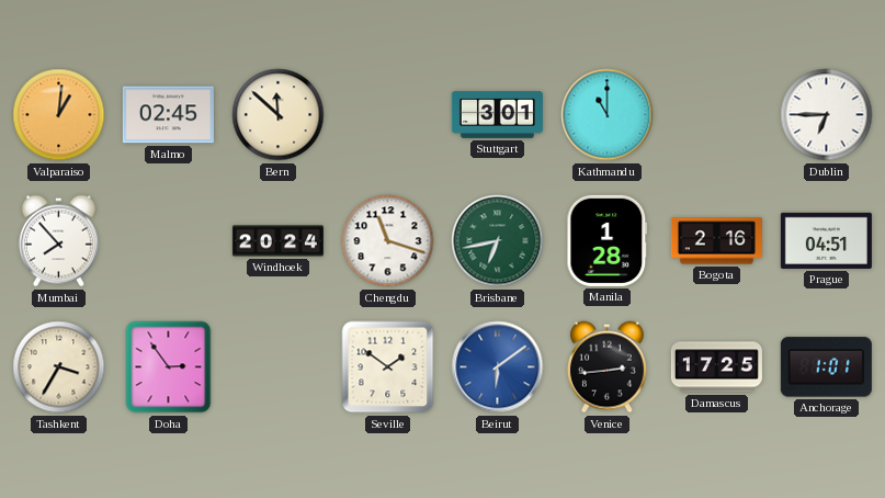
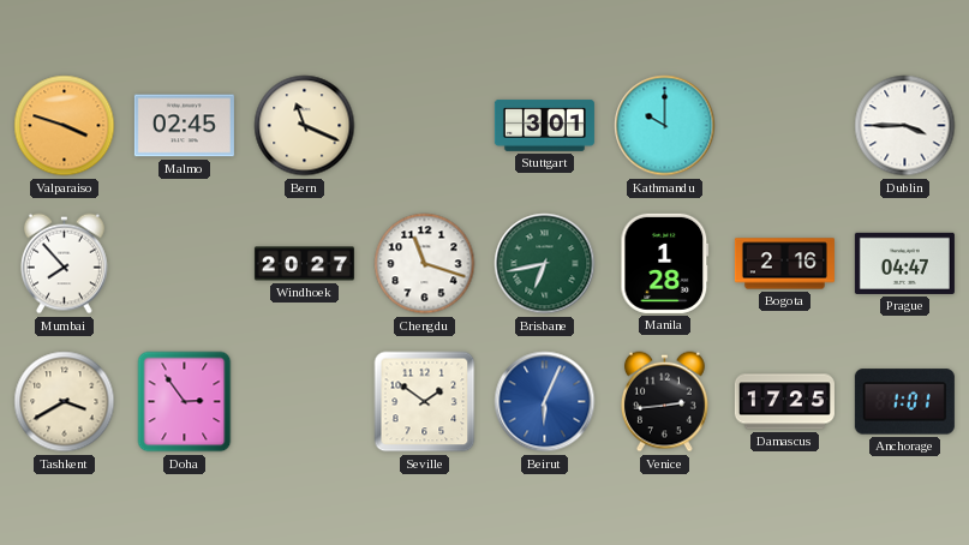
Valparaiso: 1:01 -> 3:48 (65, 126)
Bern: 11:52 -> 11:19 (305, 126)
Kathmandu: 11:00 -> 10:00 (665, 126)
Dublin: 6:45 -> 3:45 (905, 126)
Windhoek: 20:24 -> 20:27 (304, 264)
Prague: 04:51 -> 04:47 (904, 263)
Tashkent: 3:35 -> 3:40 (65, 402)
Beirut: 6:09 -> 6:04 (545, 402)
